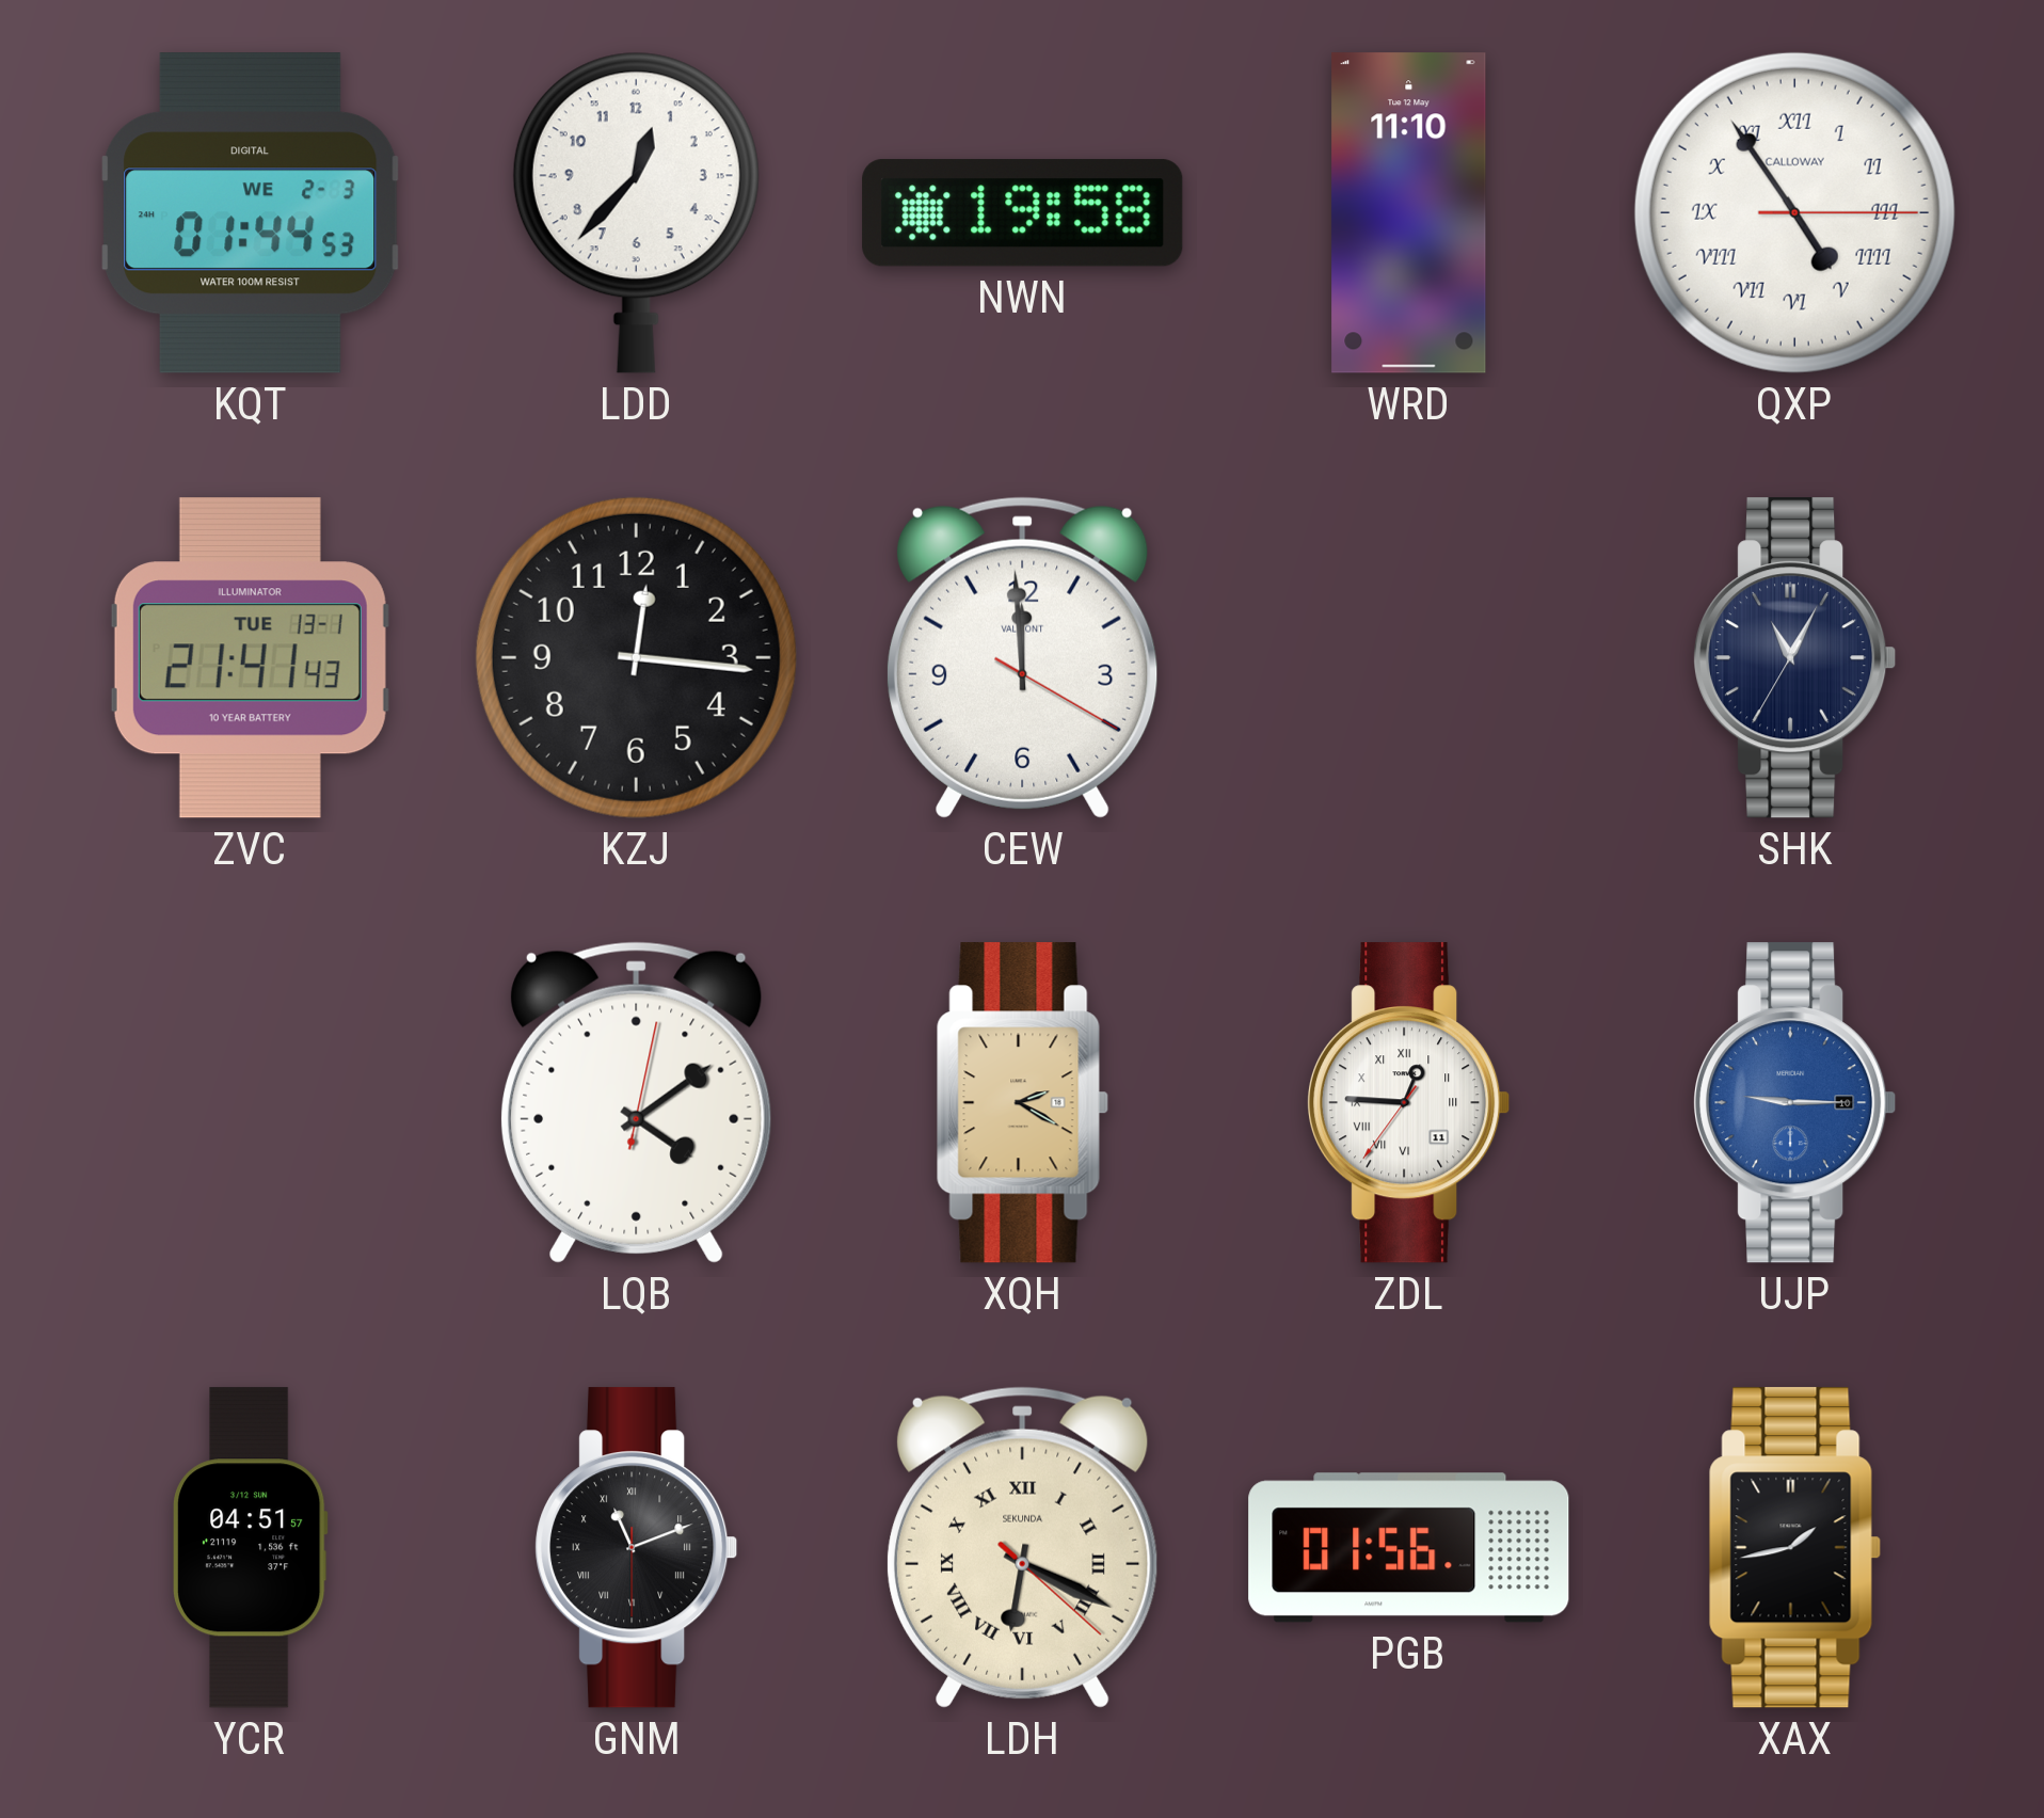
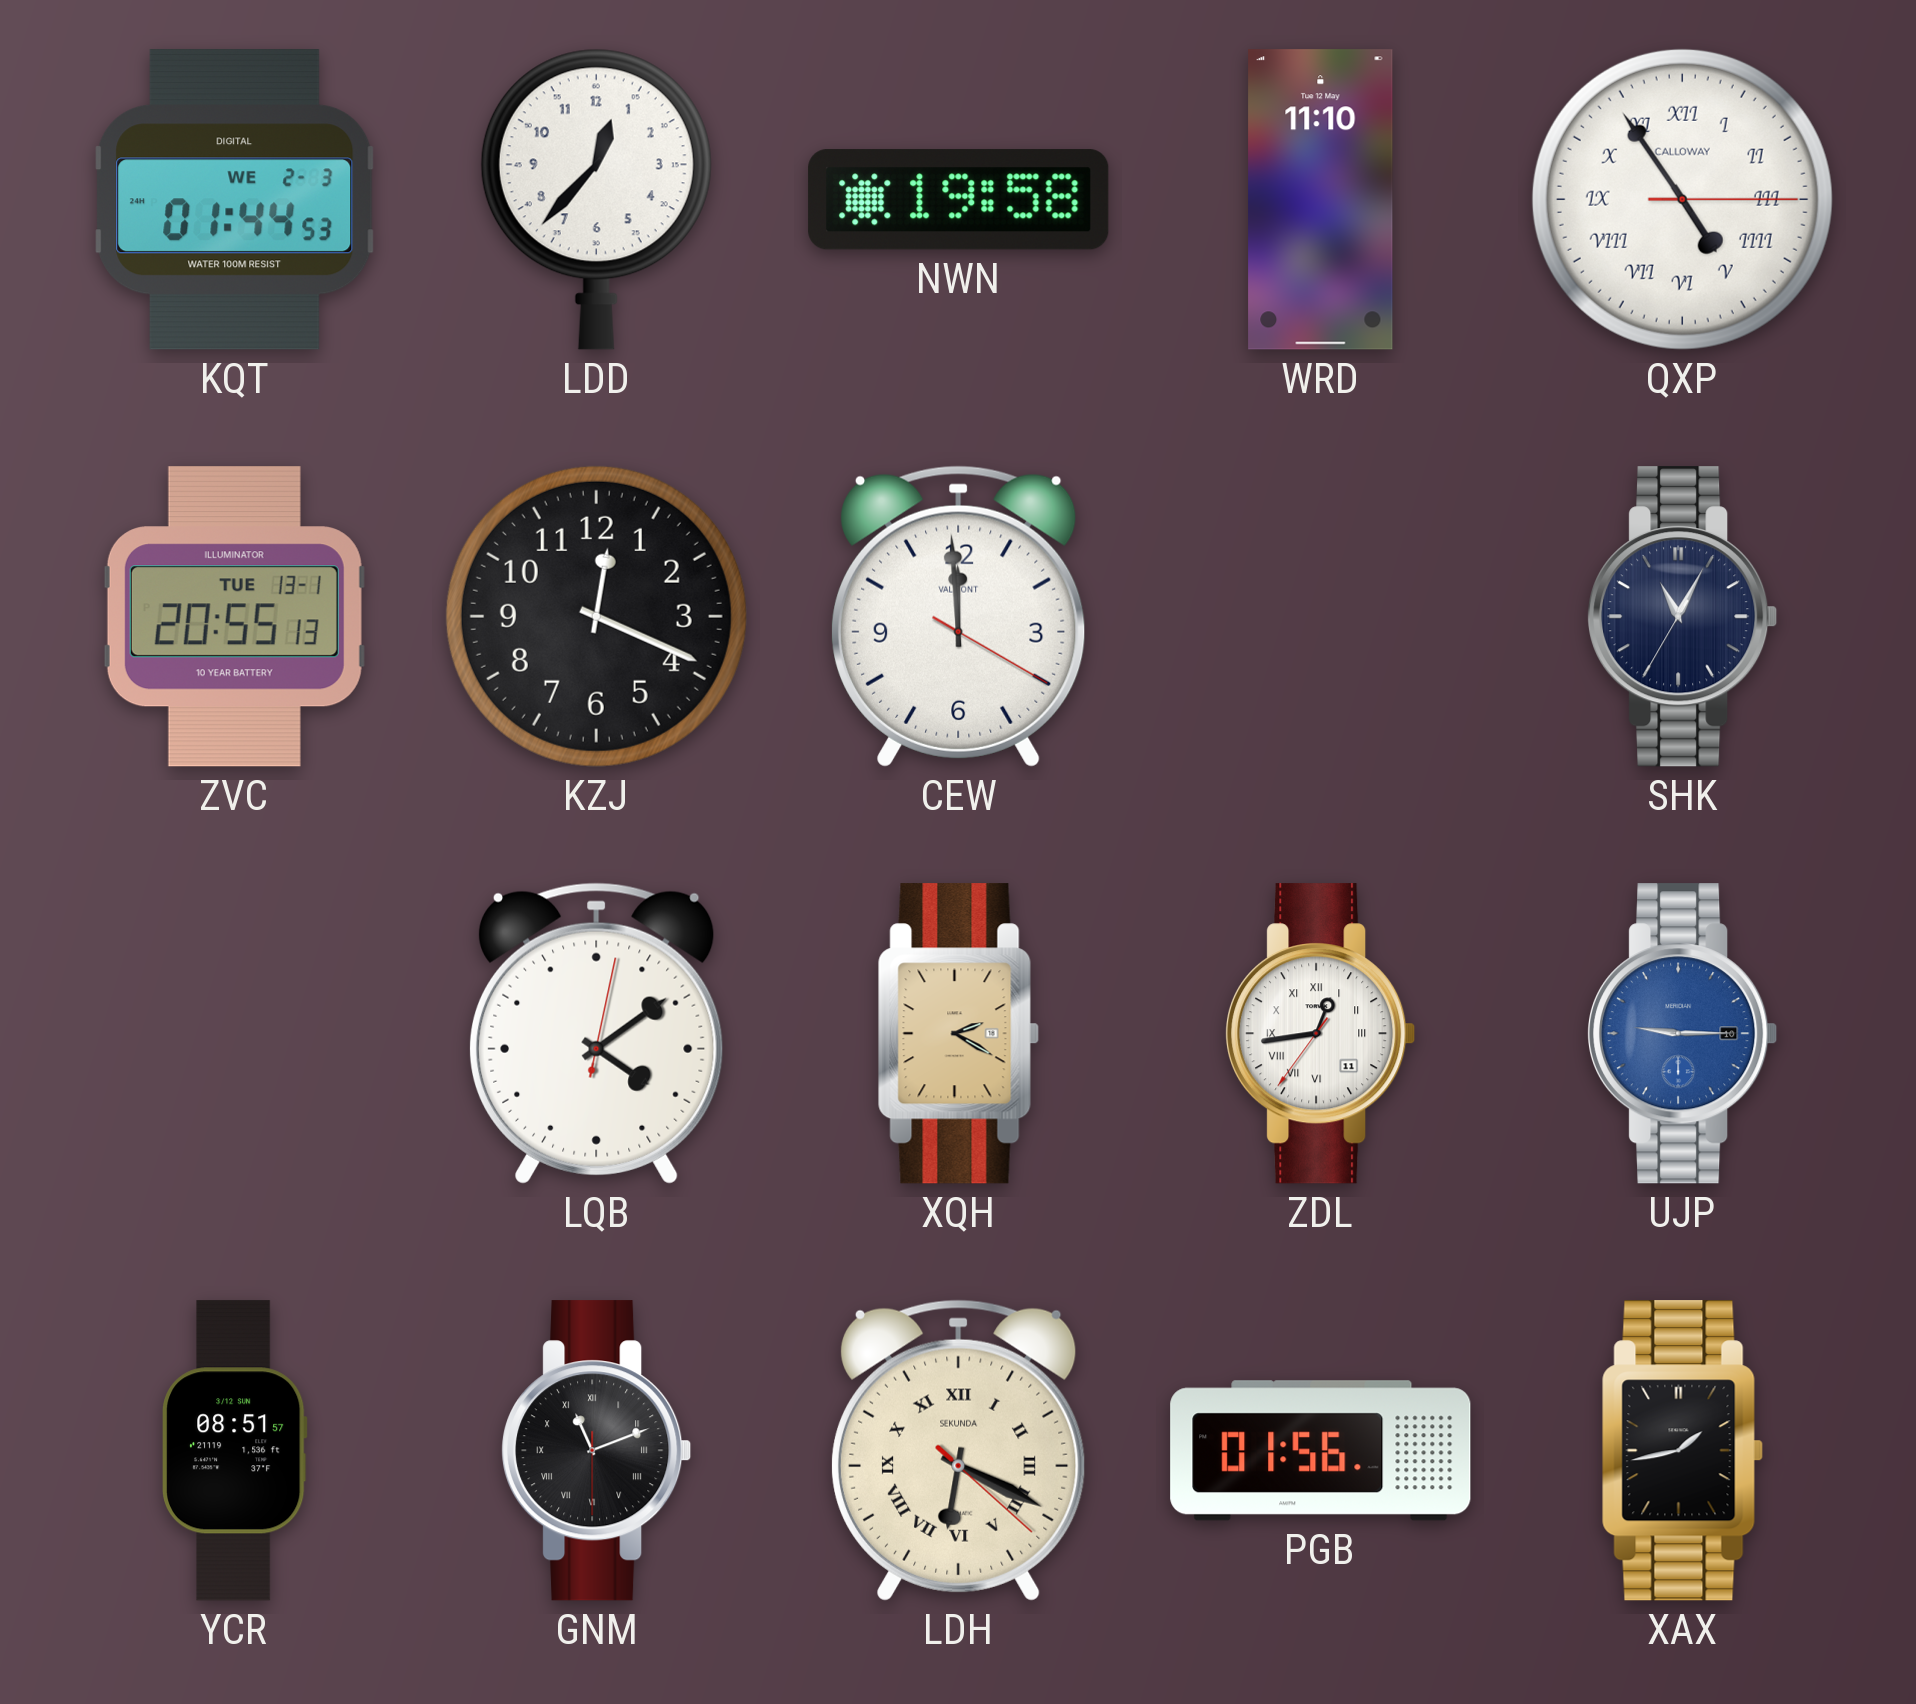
ZVC: 21:41 -> 20:55 (234, 617)
KZJ: 12:16 -> 12:19 (596, 616)
ZDL: 12:45 -> 12:43 (1321, 1034)
YCR: 04:51 -> 08:51 (234, 1451)
